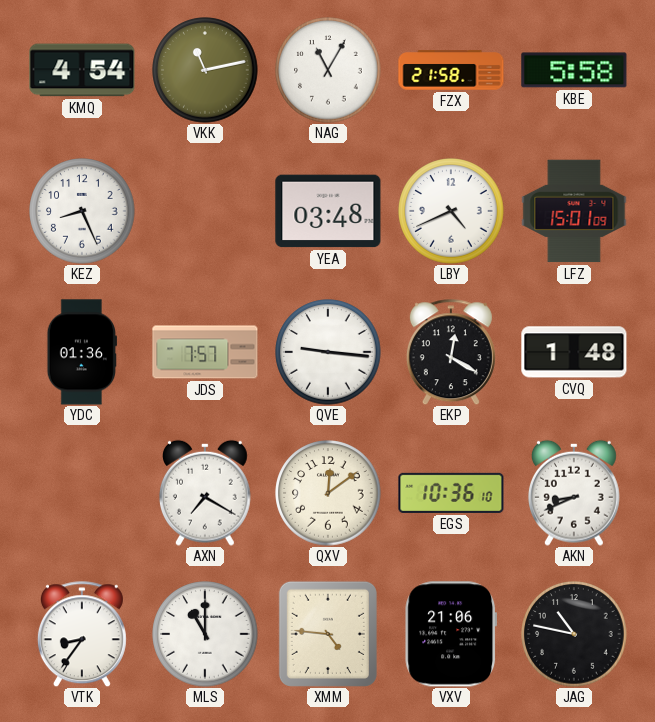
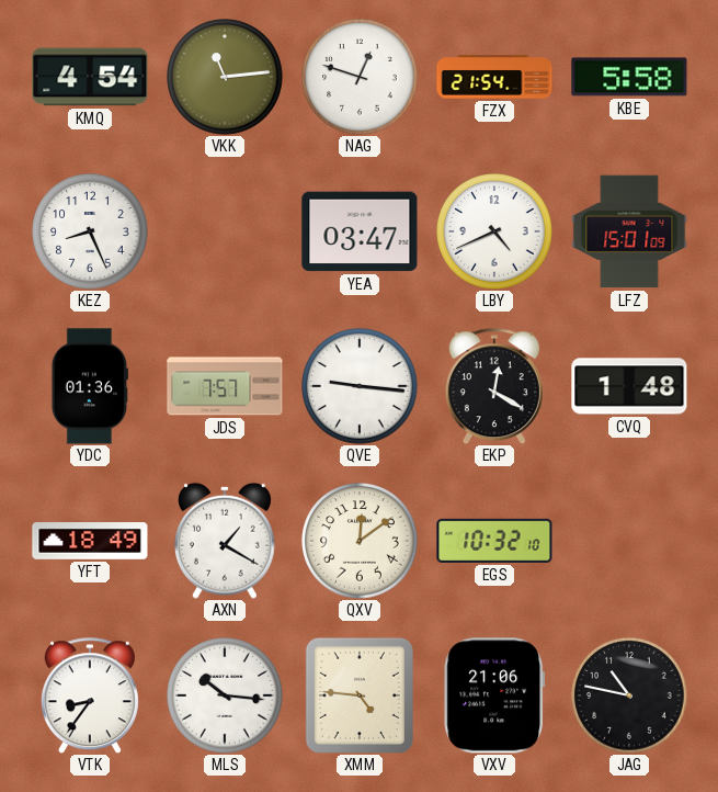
VKK: 11:13 -> 11:14 (225, 77)
NAG: 11:05 -> 12:48 (360, 77)
FZX: 21:58 -> 21:54 (494, 77)
YEA: 03:48 -> 03:47 (360, 231)
YFT: none -> 18:49 (90, 542)
AXN: 7:20 -> 1:20 (225, 541)
EGS: 10:36 -> 10:32 (494, 541)
AKN: 8:41 -> none (574, 493)
MLS: 11:00 -> 10:16 (225, 695)
